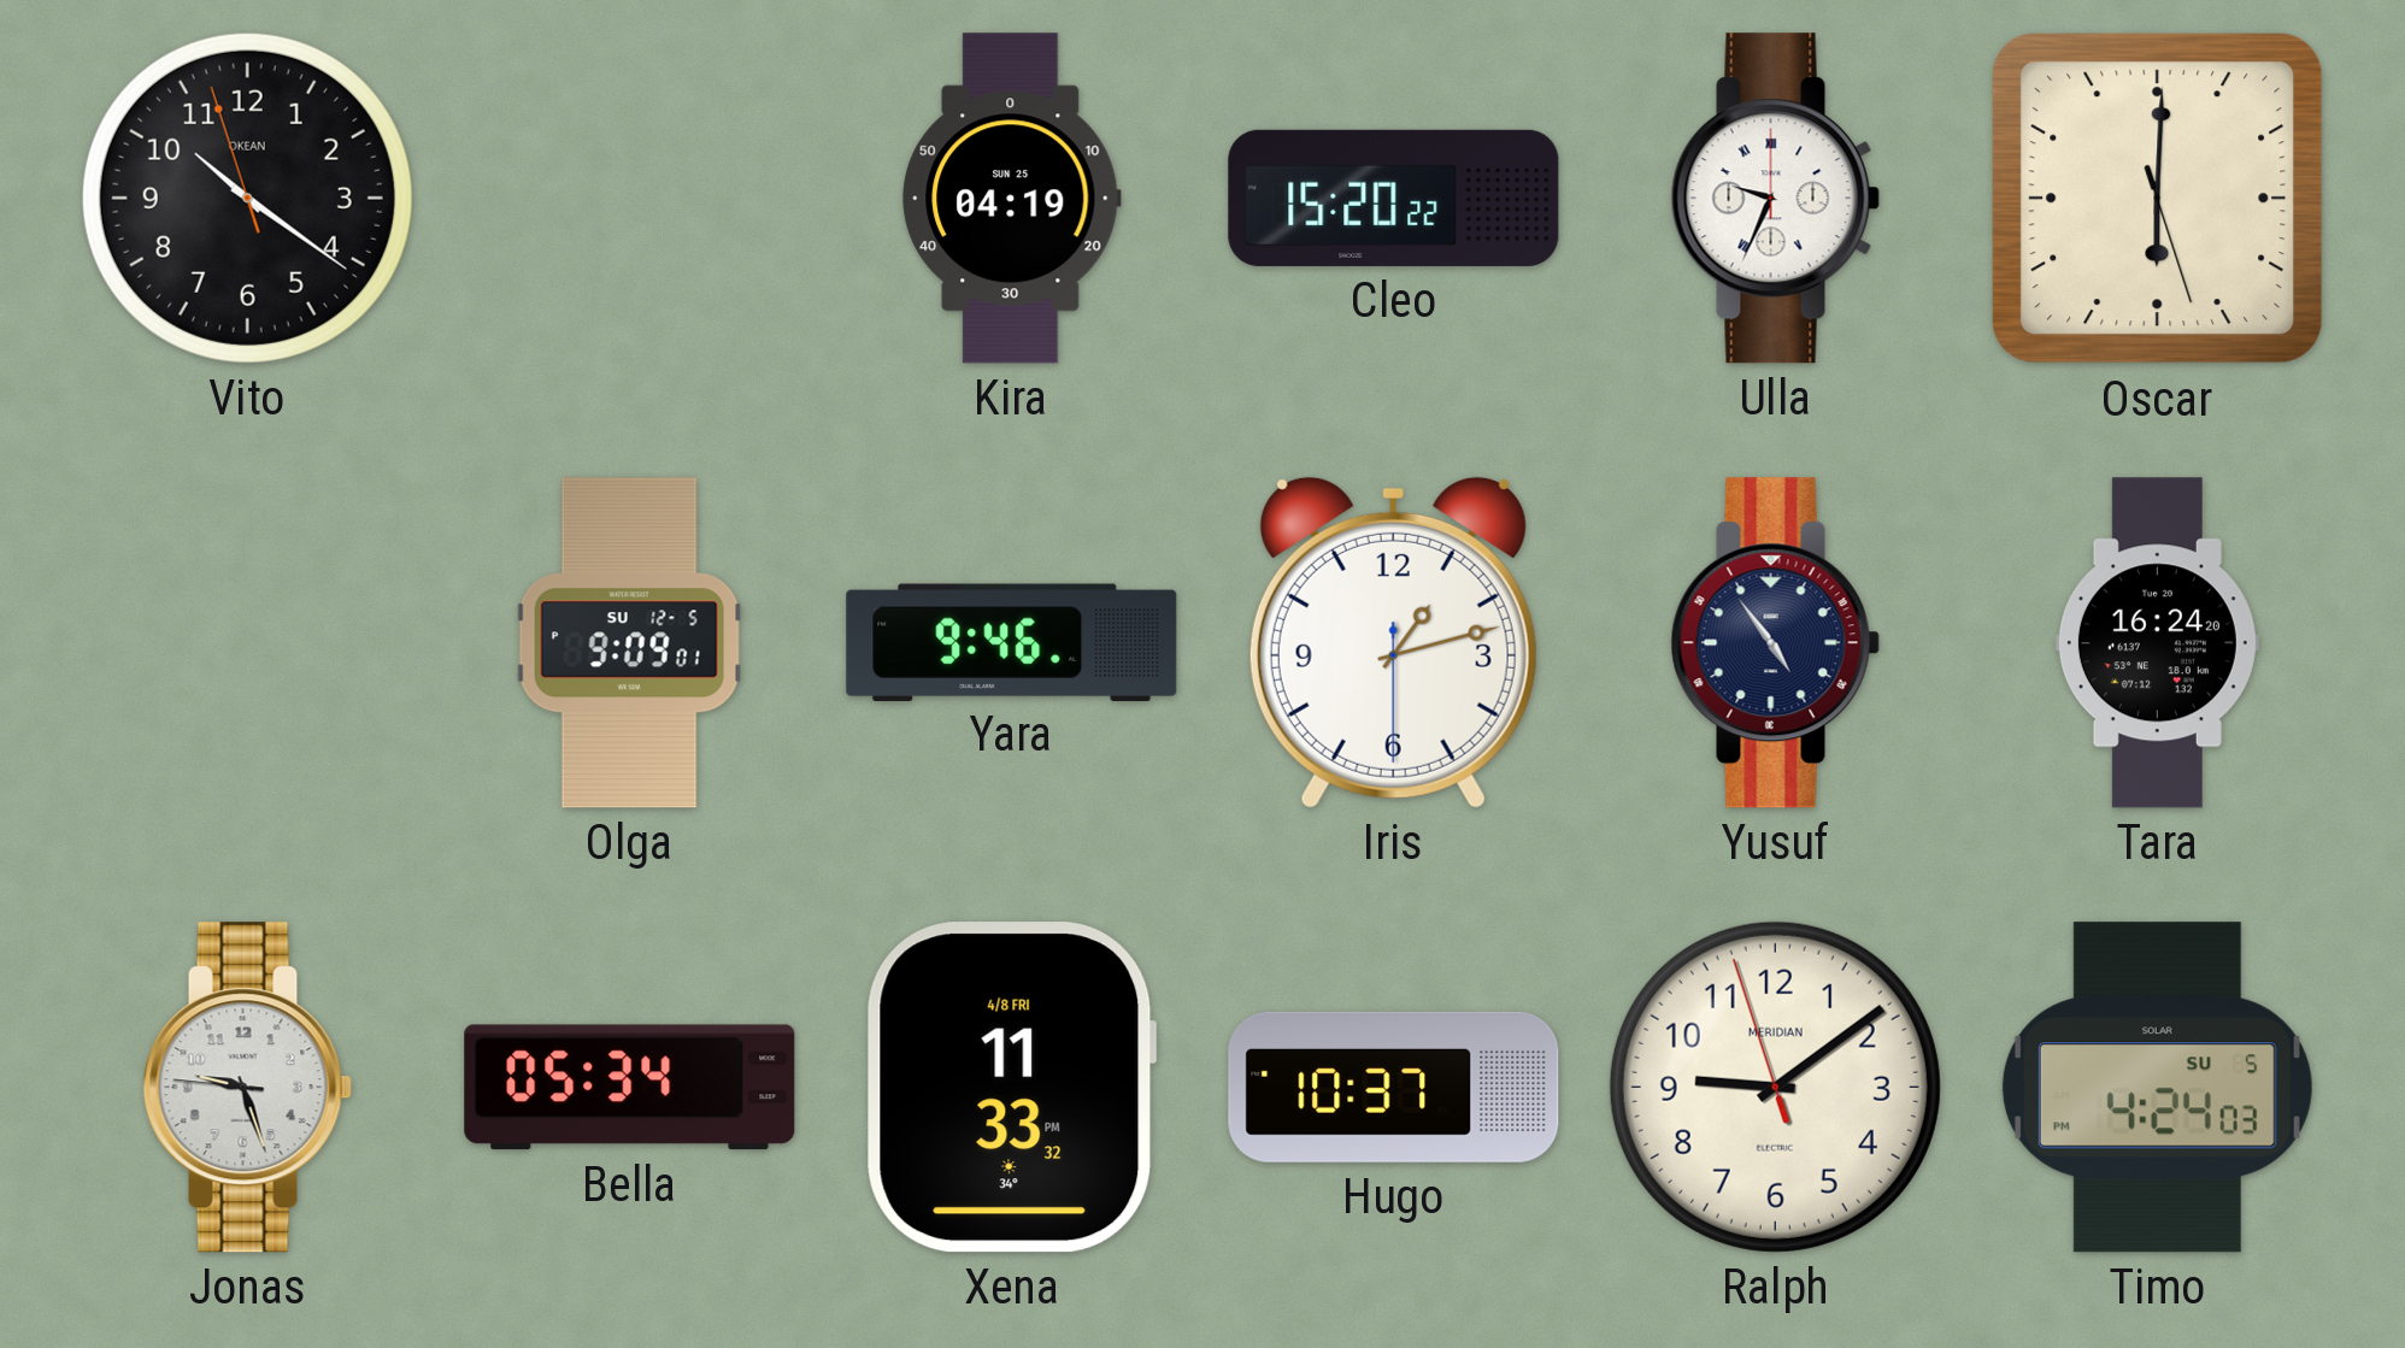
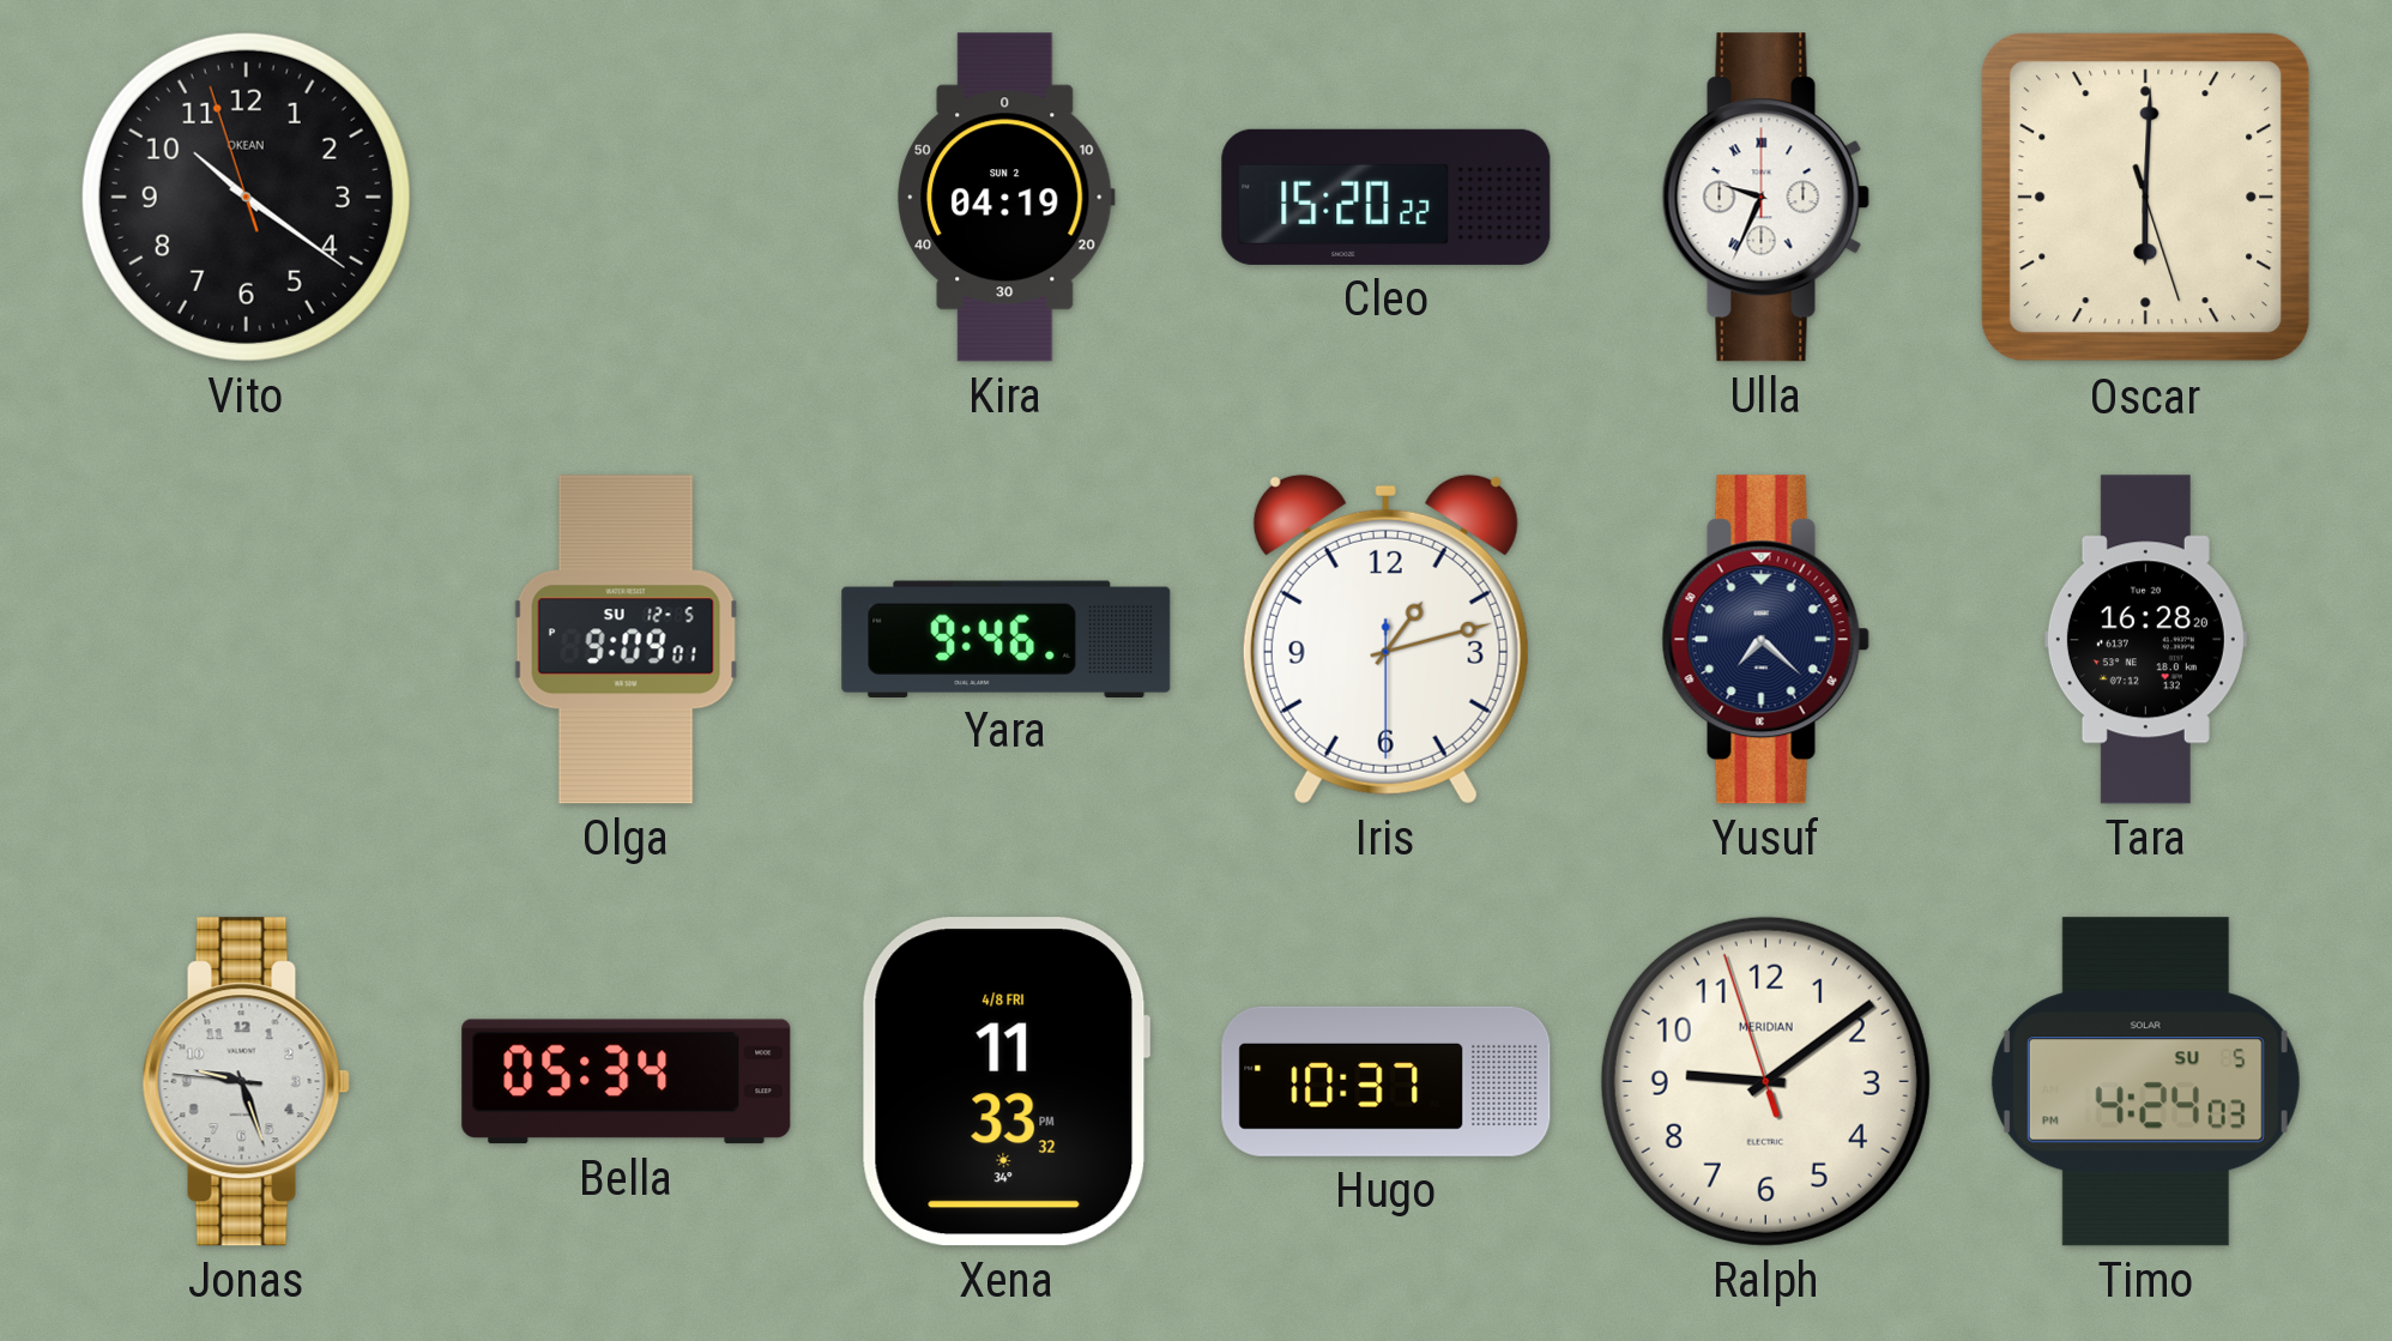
Kira date: SUN 25 -> SUN 2 (1007, 198)
Yusuf: 4:54 -> 7:22 (1765, 640)
Tara: 16:24 -> 16:28 (2145, 640)
